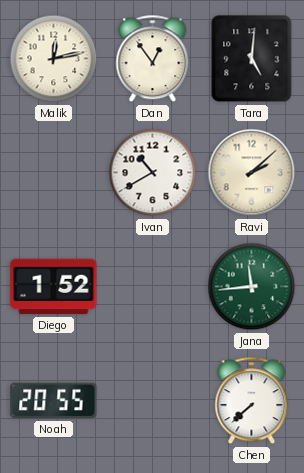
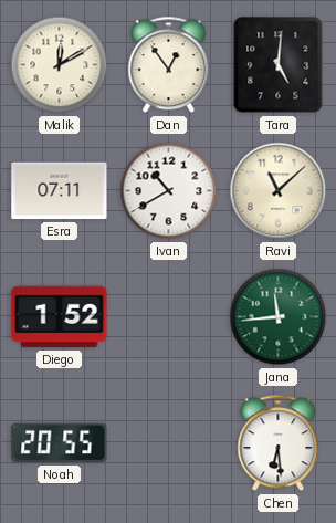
Malik: 12:13 -> 12:10 (60, 65)
Esra: none -> 07:11 (60, 191)
Ravi: 2:08 -> 11:08 (279, 191)
Chen: 7:38 -> 6:29 (279, 443)
